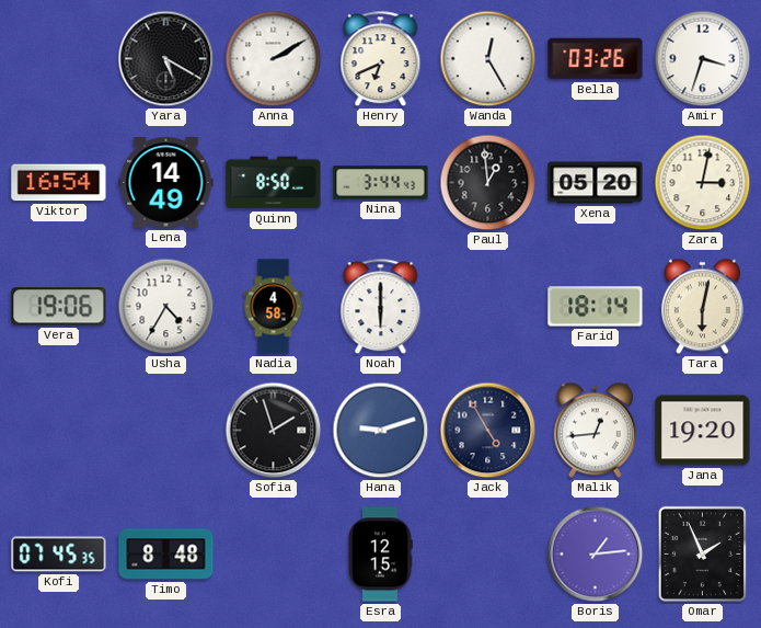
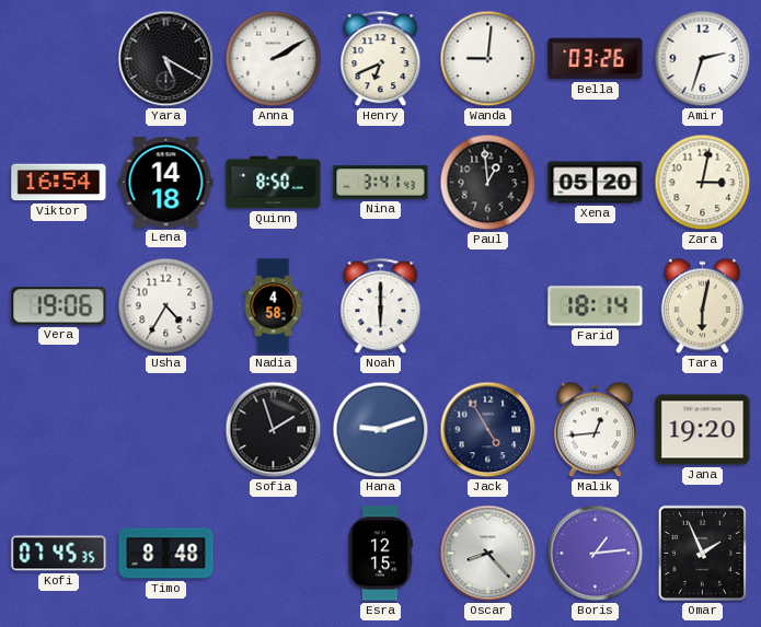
Wanda: 12:25 -> 9:01 (488, 59)
Amir: 3:33 -> 2:33 (703, 59)
Lena: 14:49 -> 14:18 (166, 183)
Nina: 3:44 -> 3:41 (381, 183)
Oscar: none -> 8:23 (488, 554)
